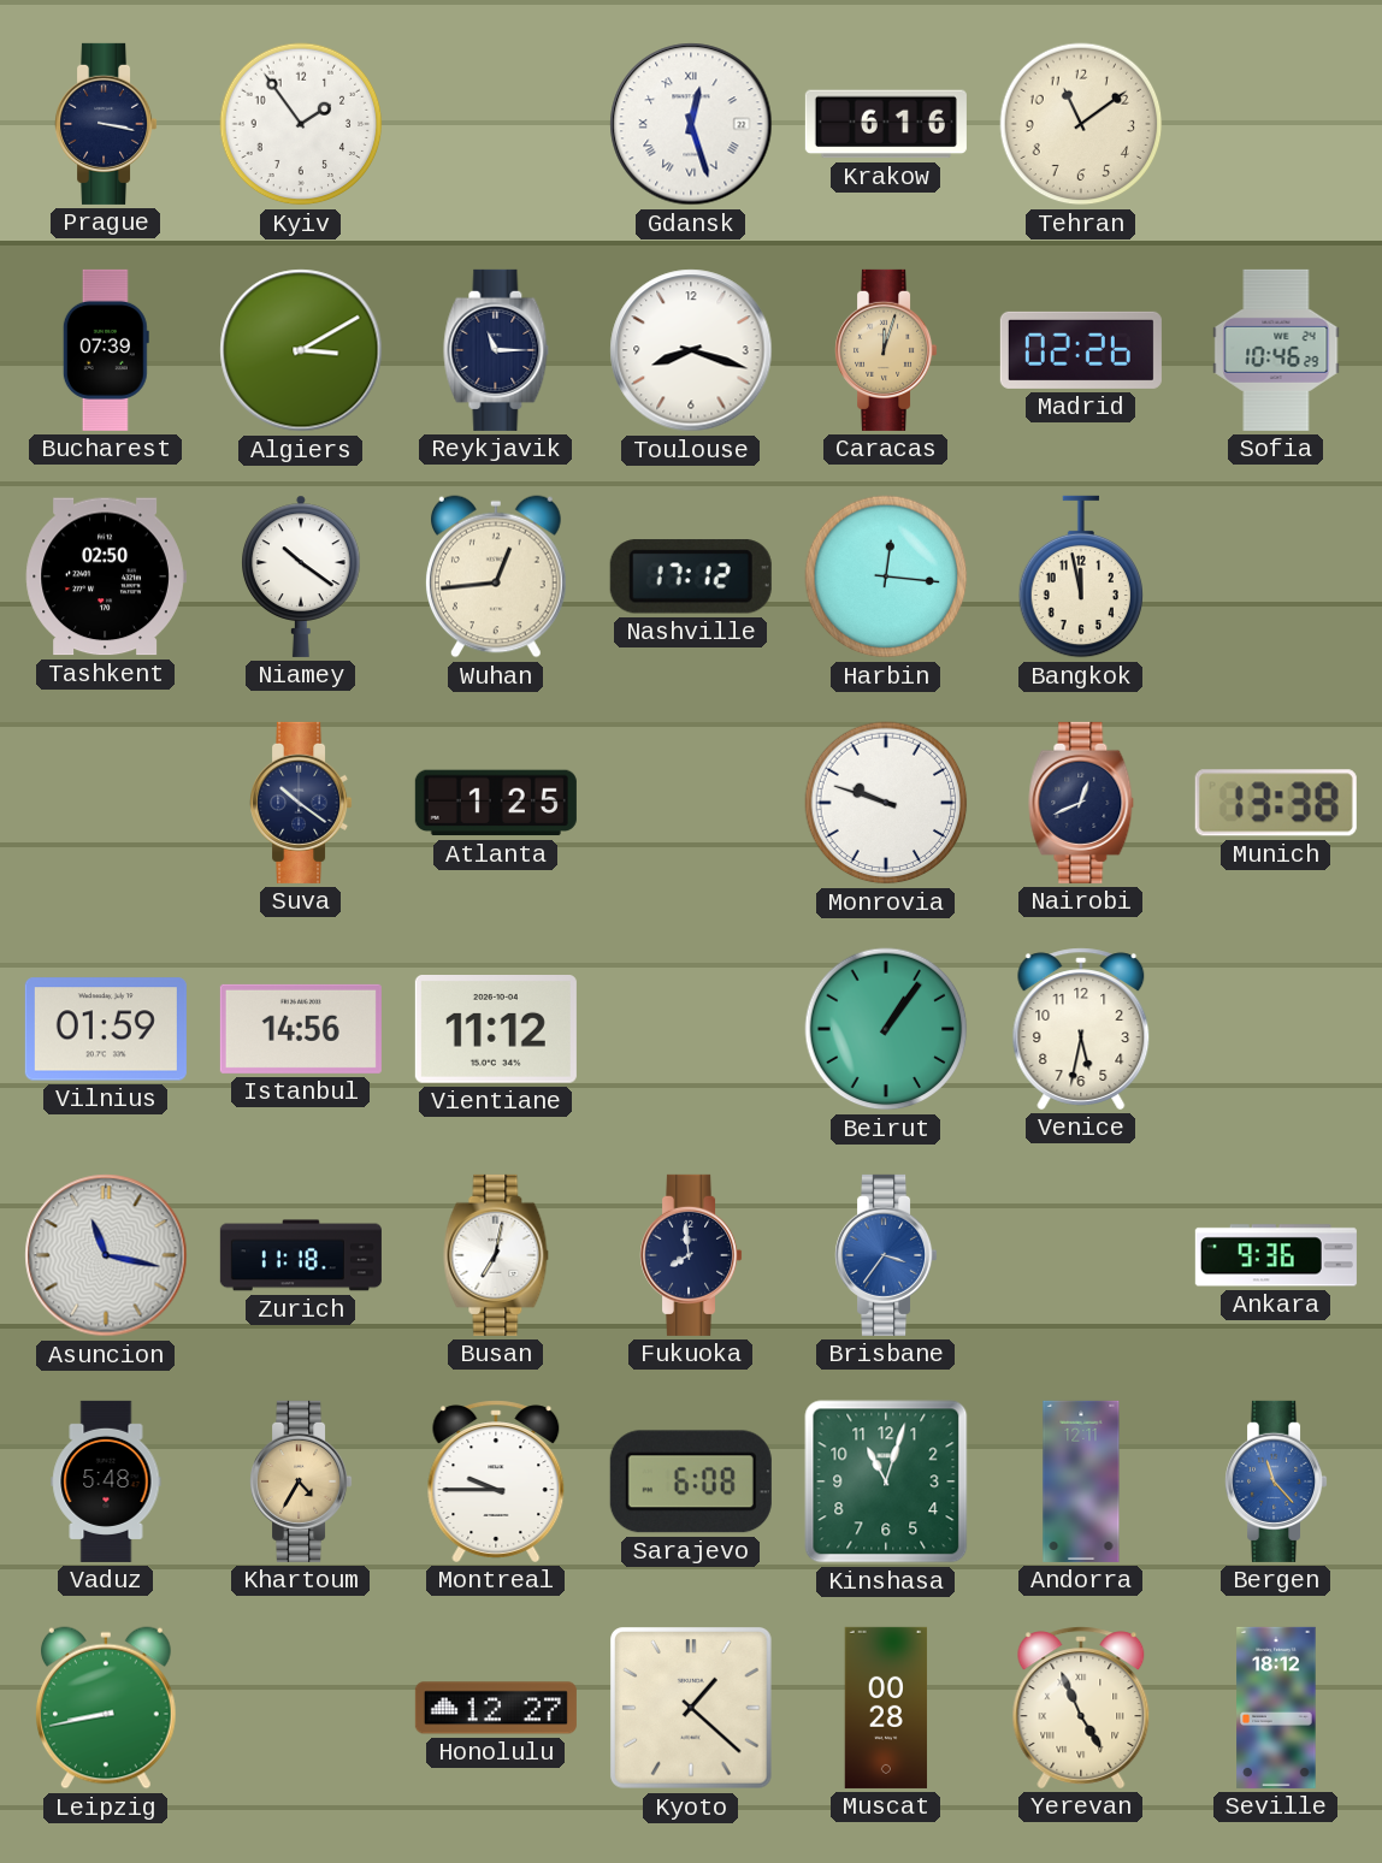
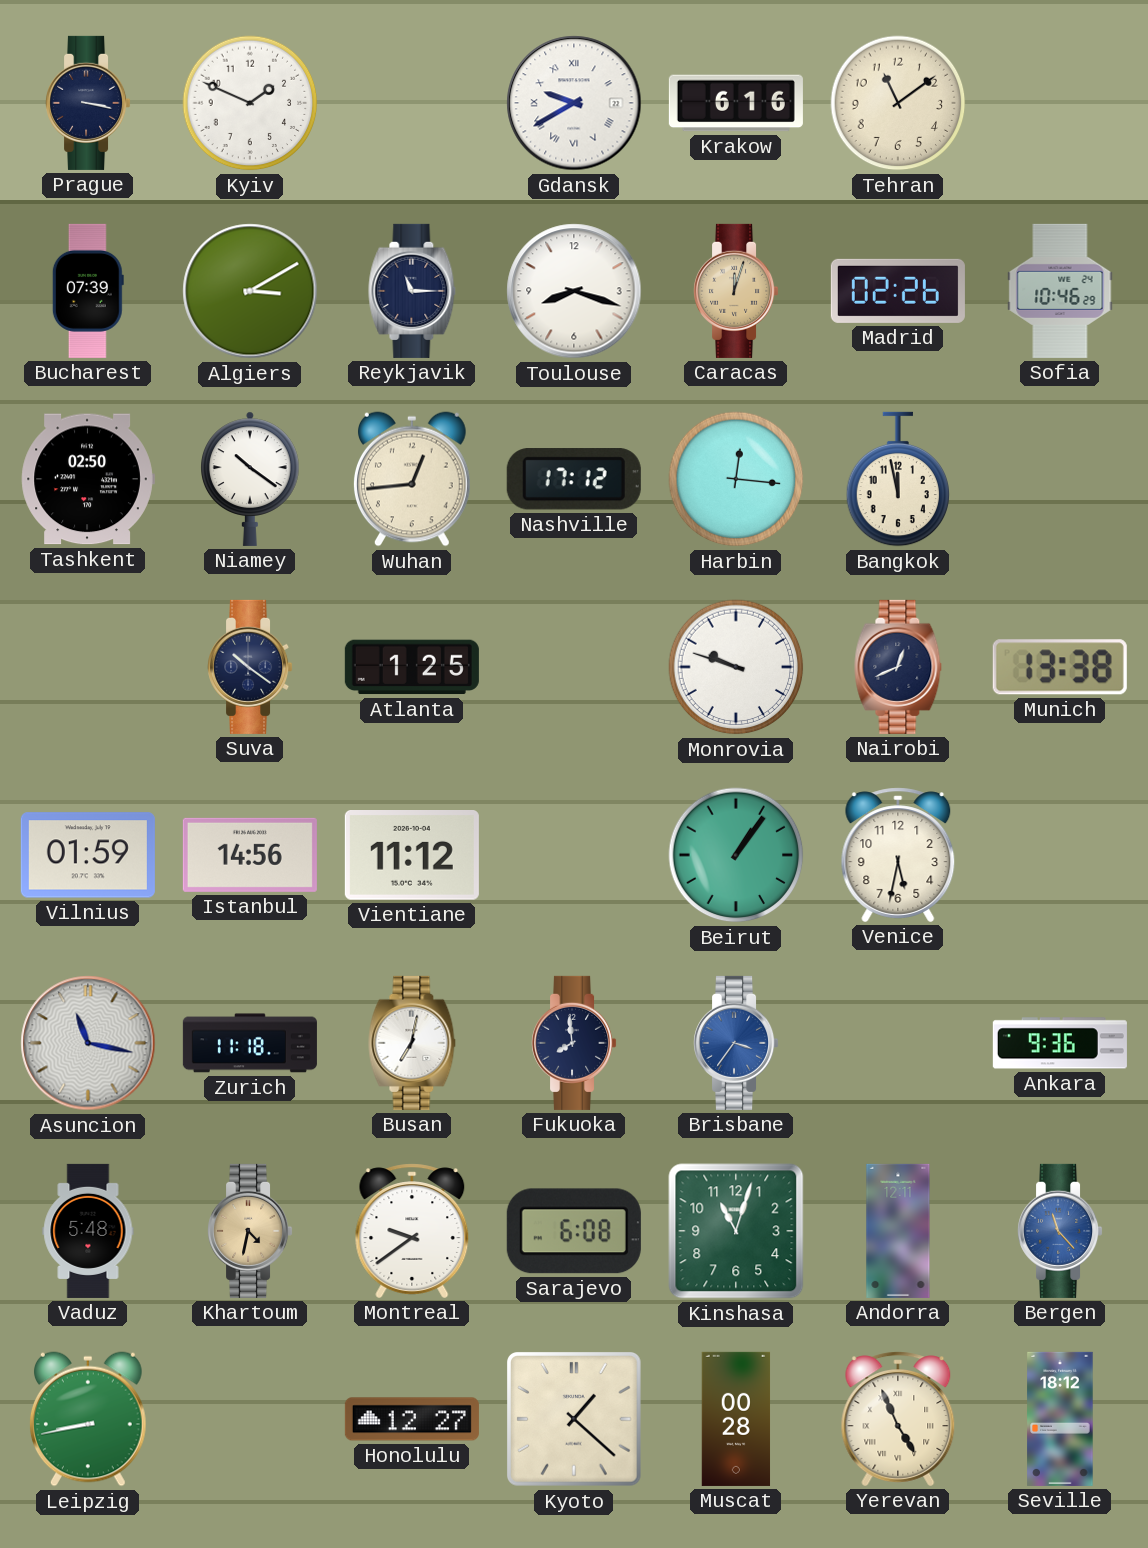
Kyiv: 1:54 -> 1:49 (250, 103)
Gdansk: 12:27 -> 9:40 (574, 103)
Khartoum: 4:35 -> 4:32 (251, 1231)
Montreal: 9:45 -> 9:39 (412, 1231)
